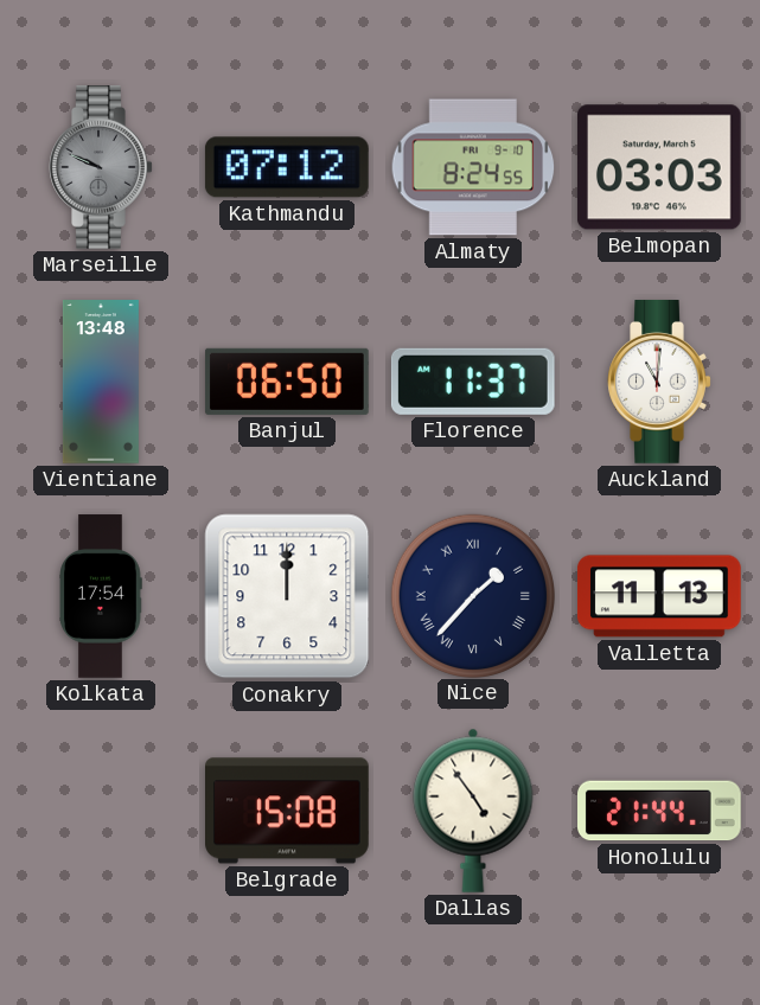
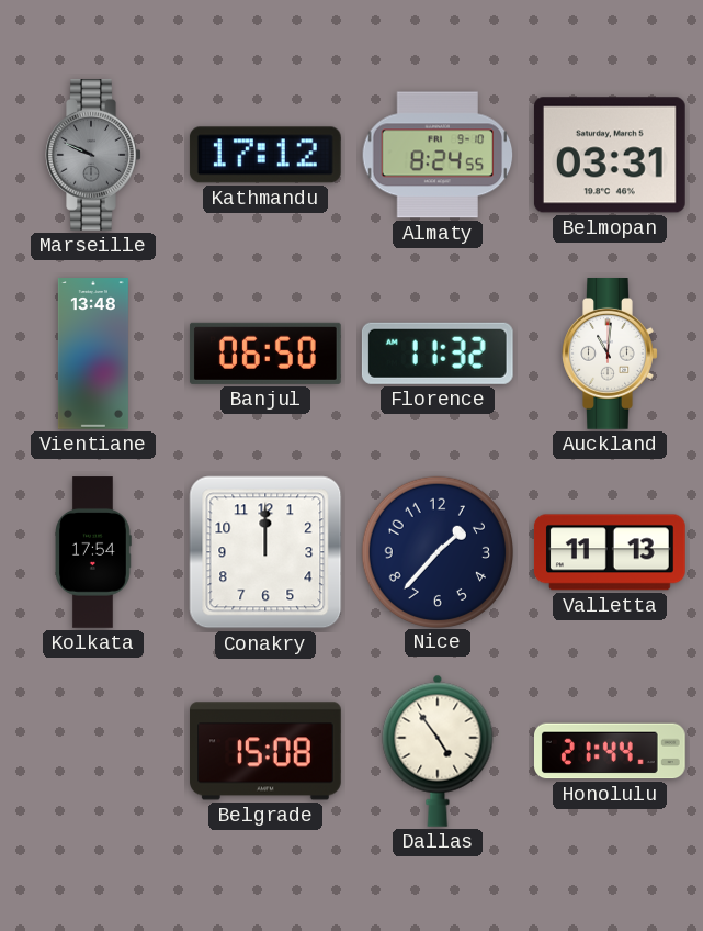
Kathmandu: 07:12 -> 17:12 (265, 155)
Belmopan: 03:03 -> 03:31 (610, 155)
Florence: 11:37 -> 11:32 (438, 354)
Nice numerals: Roman -> Arabic (436, 551)
